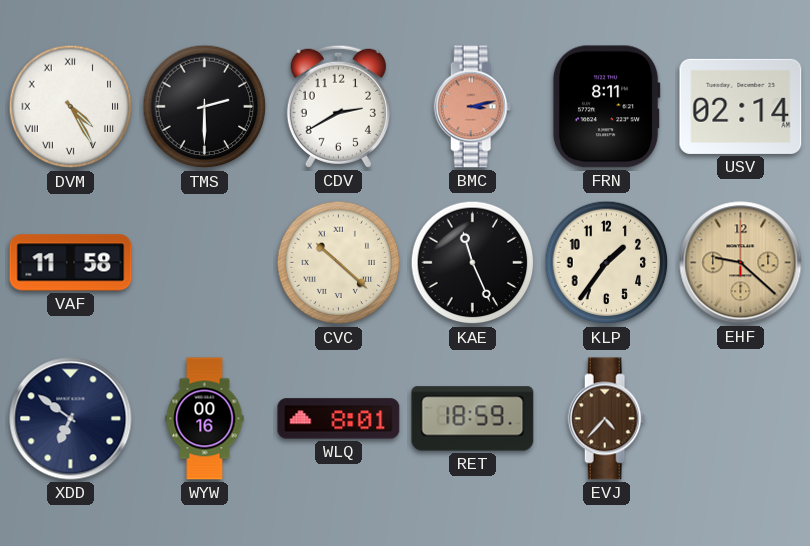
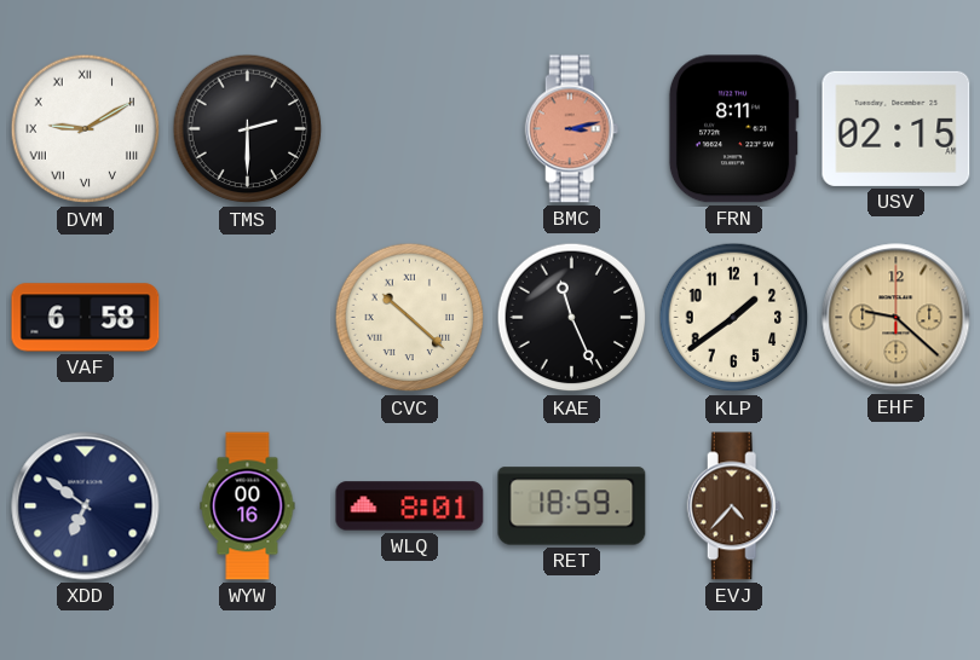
DVM: 4:25 -> 9:10 (86, 129)
CDV: 2:40 -> none (338, 106)
USV: 02:14 -> 02:15 (897, 128)
VAF: 11:58 -> 6:58 (86, 318)
KLP: 1:36 -> 1:39 (734, 318)
